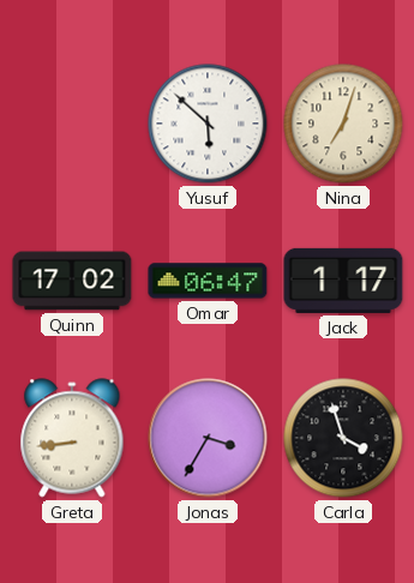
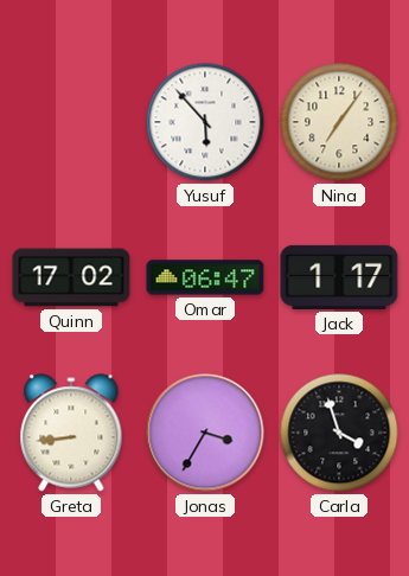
Yusuf: 5:52 -> 5:53 (205, 122)
Nina: 7:03 -> 7:06 (339, 122)
